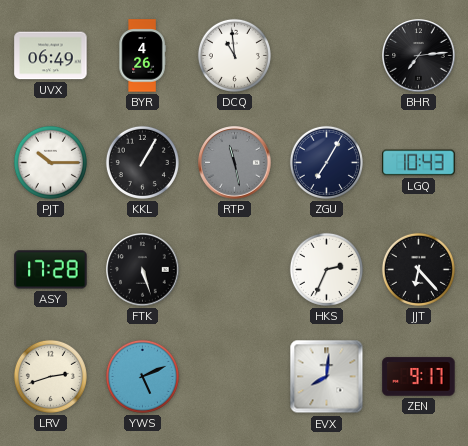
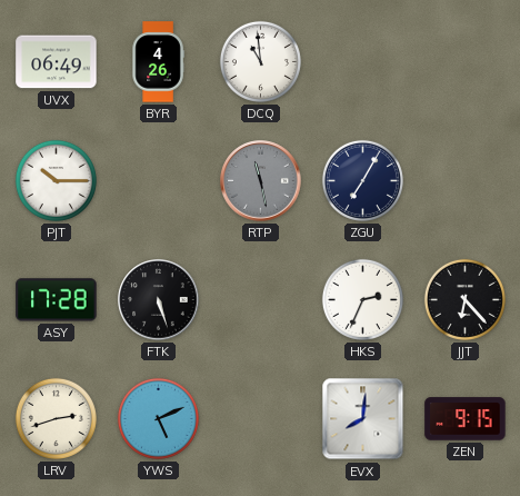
BHR: 7:14 -> none (419, 56)
KKL: 1:05 -> none (142, 162)
LGQ: 10:43 -> none (419, 163)
ZEN: 9:17 -> 9:15 (466, 419)
